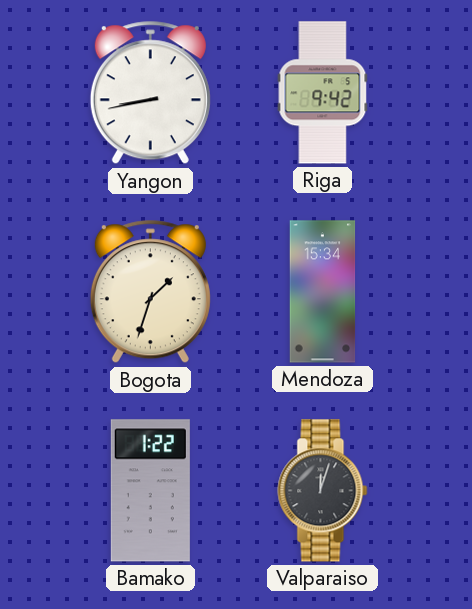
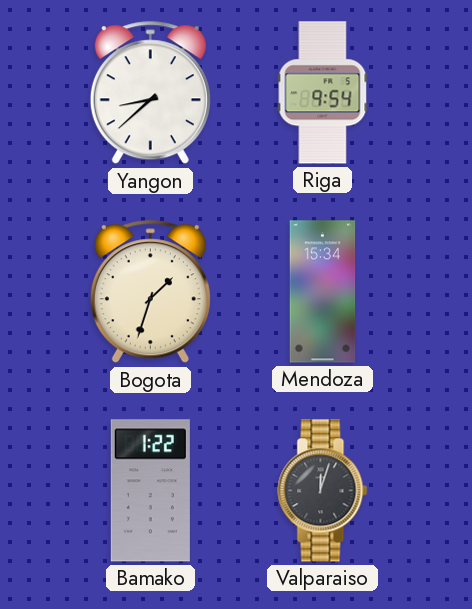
Yangon: 8:43 -> 8:38 (150, 93)
Riga: 9:42 -> 9:54 (323, 93)
